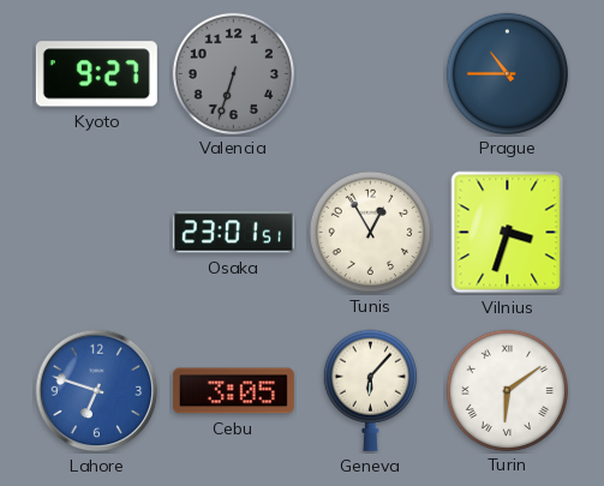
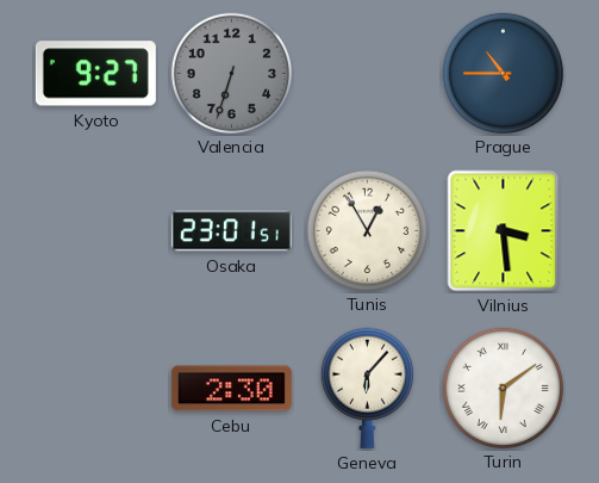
Vilnius: 3:33 -> 3:29 (504, 231)
Lahore: 6:48 -> none (97, 391)
Cebu: 3:05 -> 2:30 (231, 389)
